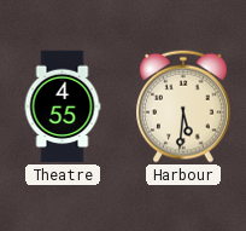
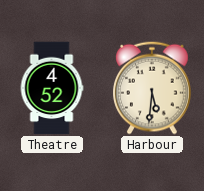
Theatre: 4:55 -> 4:52 (52, 88)
